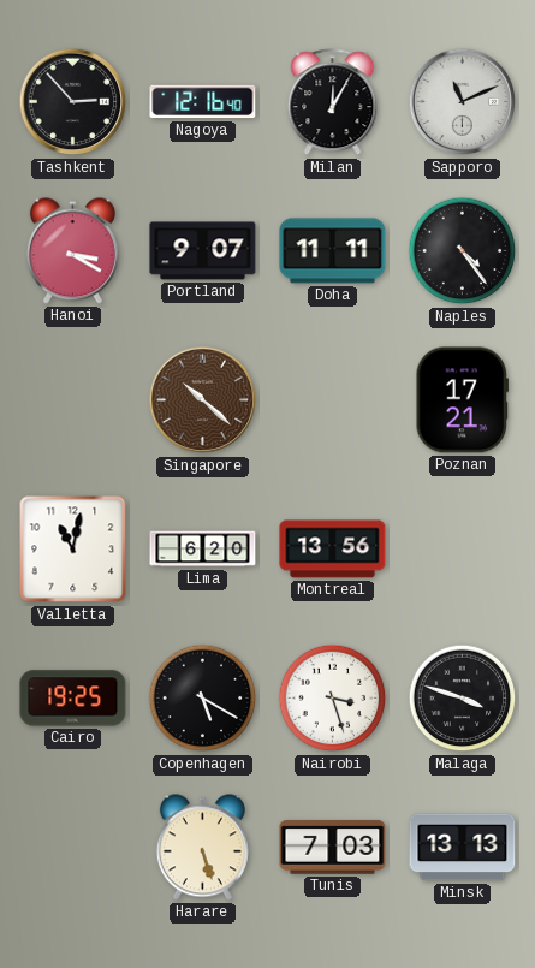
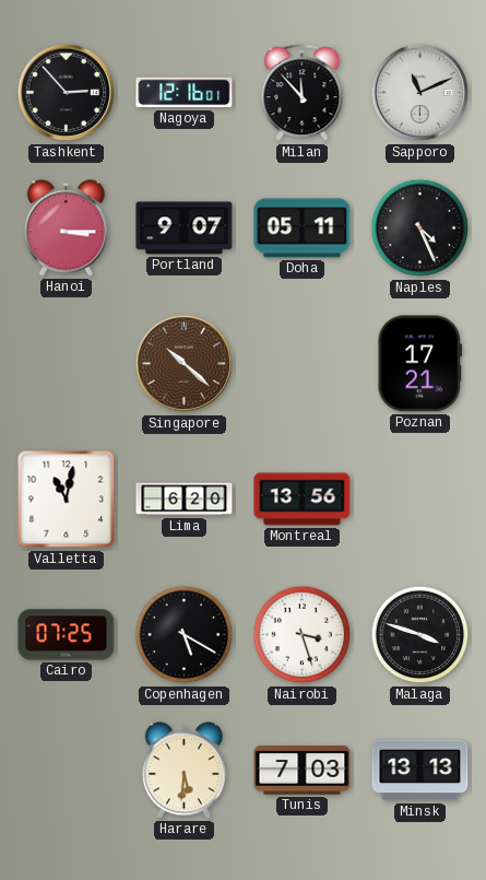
Nagoya: 12:16:40 -> 12:16:01 (185, 93)
Milan: 12:05 -> 11:53 (303, 93)
Hanoi: 3:20 -> 3:15 (66, 228)
Doha: 11:11 -> 05:11 (303, 228)
Naples: 4:24 -> 4:26 (420, 228)
Cairo: 19:25 -> 07:25 (67, 635)
Harare: 5:27 -> 5:31 (183, 771)
